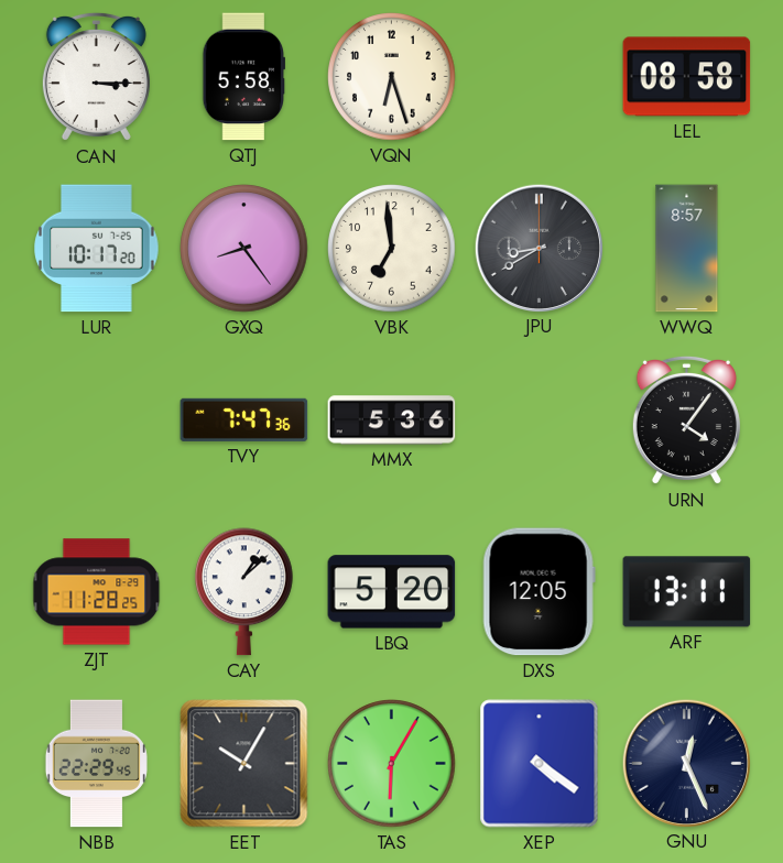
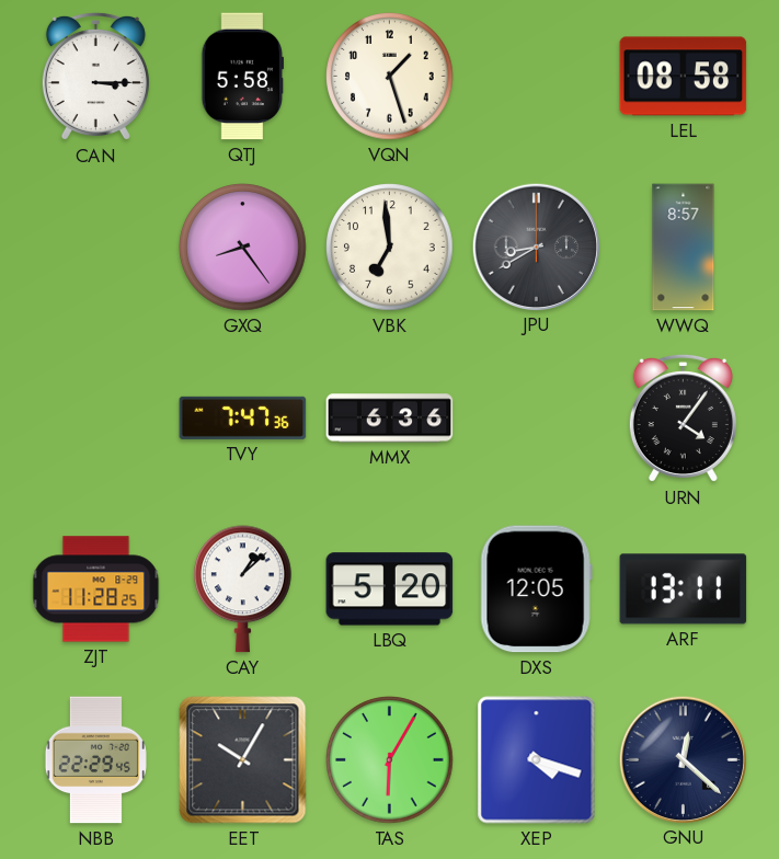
VQN: 6:27 -> 1:27 (390, 77)
LUR: 10:17 -> none (97, 249)
MMX: 5:36 -> 6:36 (390, 419)
XEP: 4:21 -> 4:18 (537, 760)
GNU: 12:26 -> 12:22 (683, 759)
